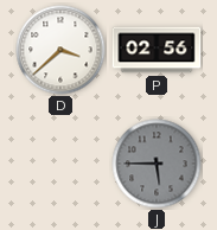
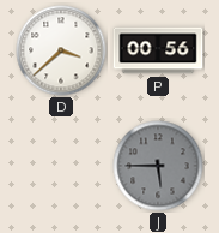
P: 02:56 -> 00:56 (158, 50)
